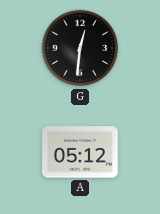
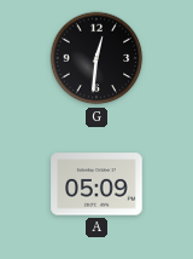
A: 05:12 -> 05:09 (96, 184)
